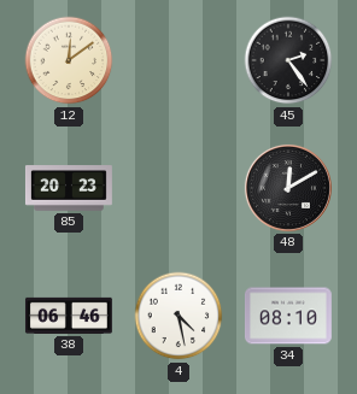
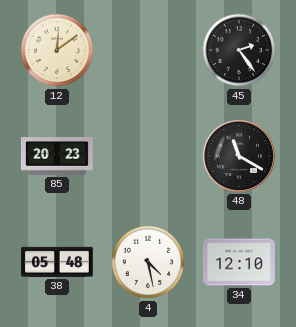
48: 12:10 -> 11:20 (239, 156)
38: 06:46 -> 05:48 (57, 262)
34: 08:10 -> 12:10 (239, 262)
